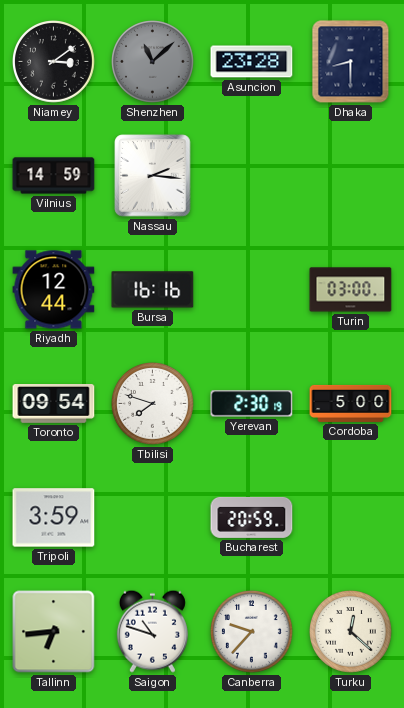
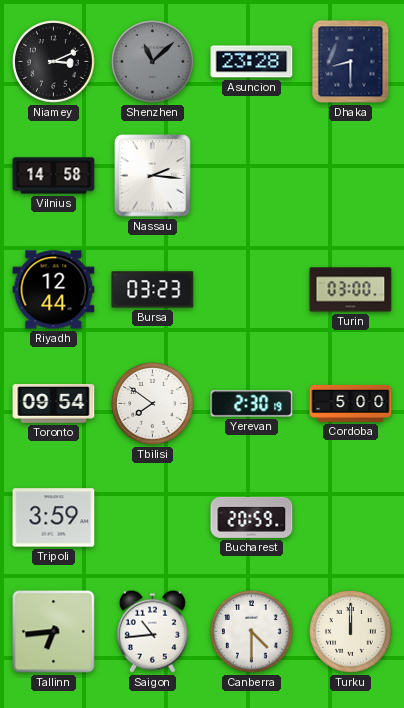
Niamey: 3:09 -> 3:11 (54, 62)
Vilnius: 14:59 -> 14:58 (54, 176)
Bursa: 16:16 -> 03:23 (153, 290)
Tbilisi: 7:48 -> 7:51 (153, 404)
Saigon: 10:48 -> 10:44 (152, 631)
Canberra: 9:37 -> 4:30 (252, 632)
Turku: 12:22 -> 12:00 (351, 632)
